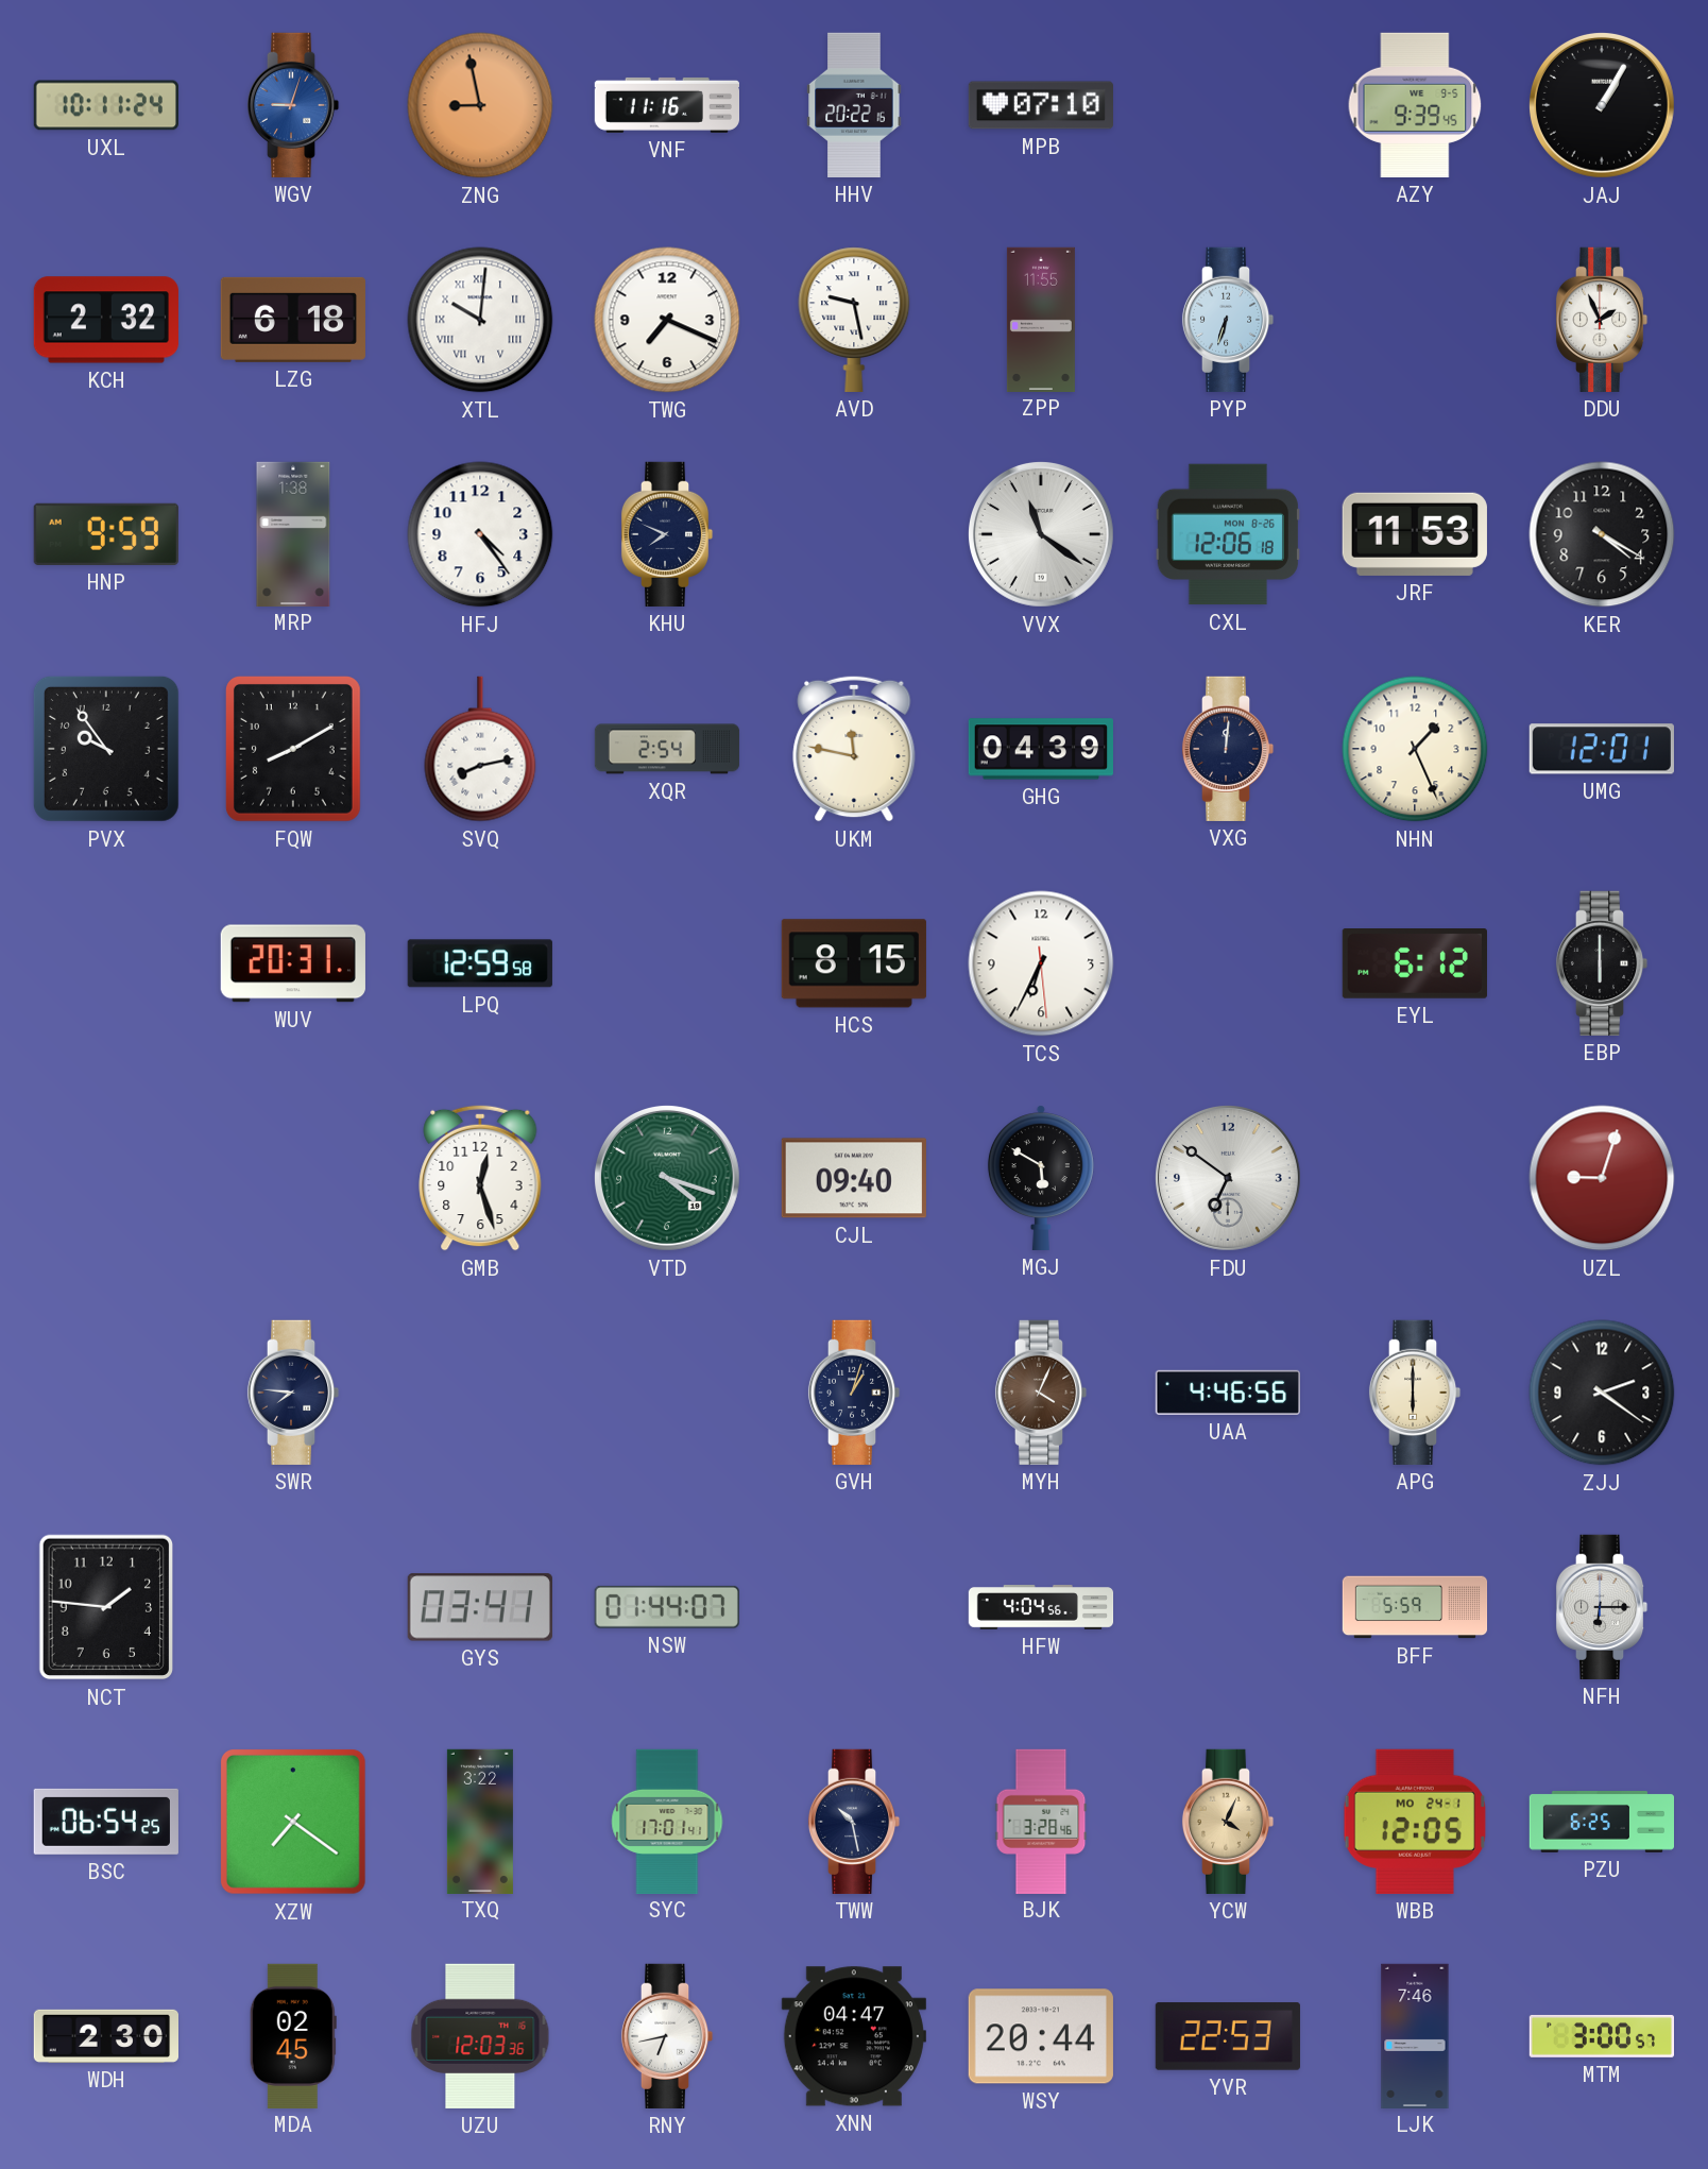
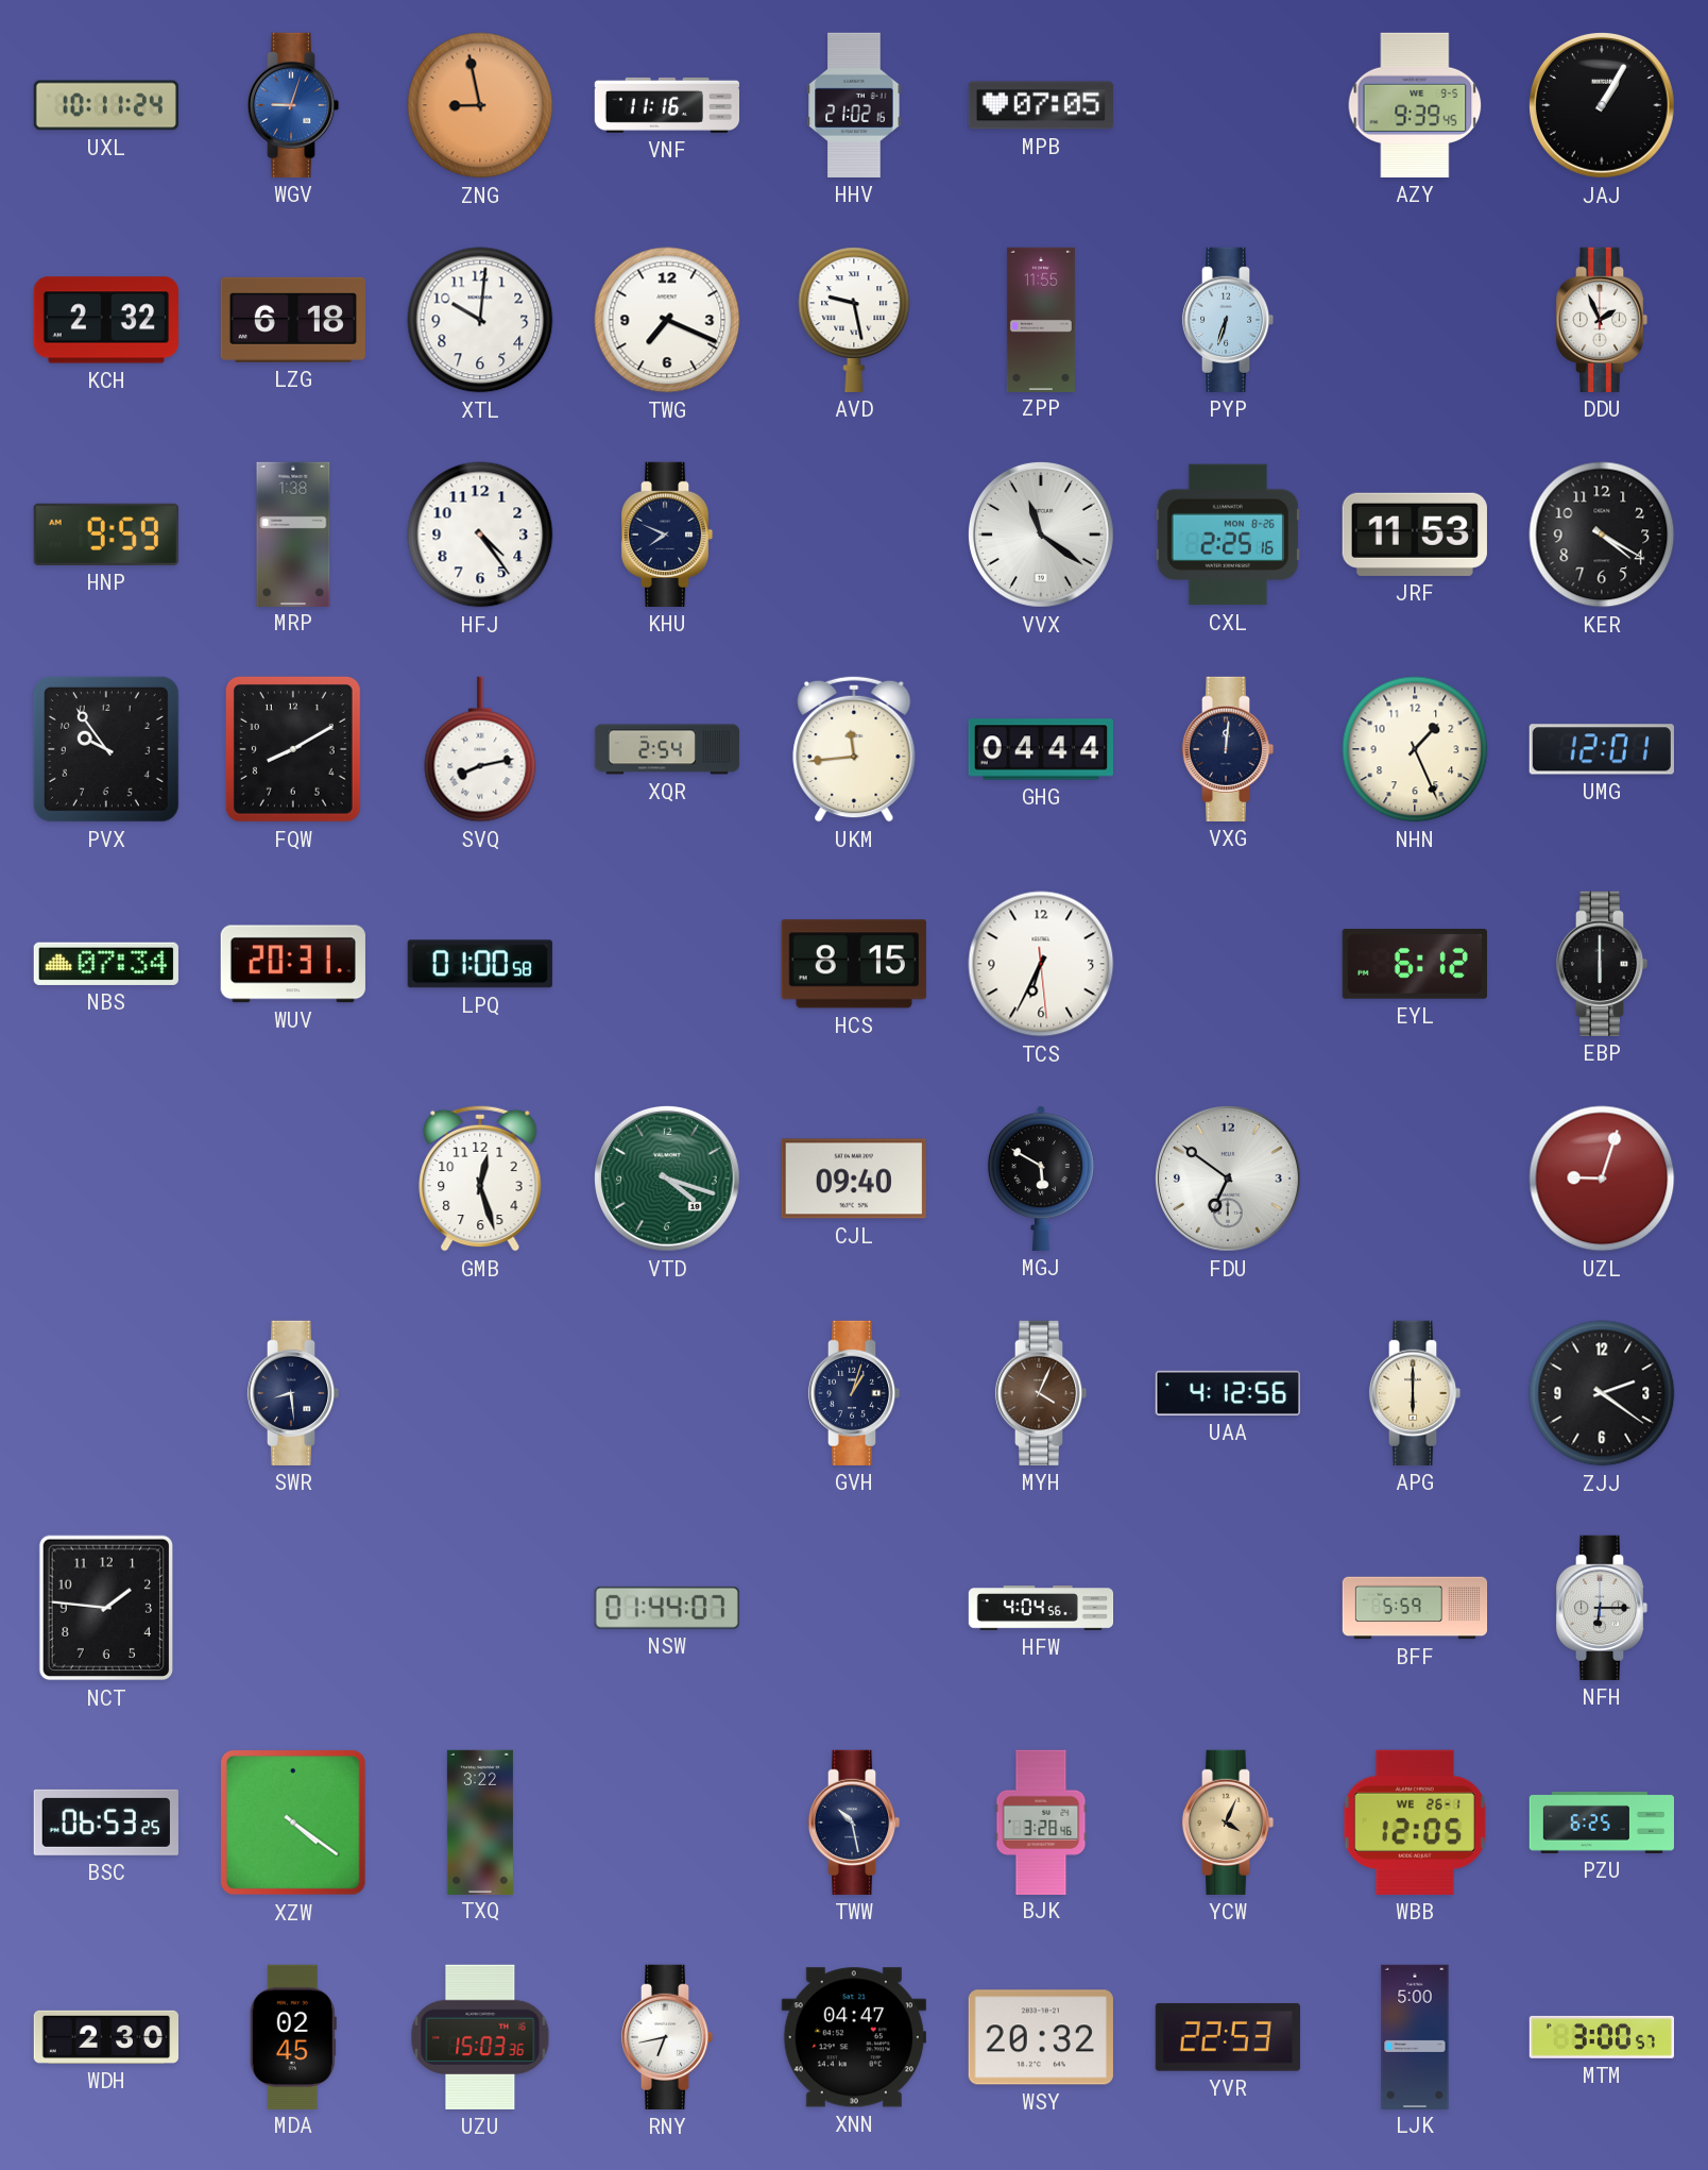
HHV: 20:22 -> 21:02 (854, 105)
MPB: 07:10 -> 07:05 (1040, 105)
XTL numerals: Roman -> Arabic (480, 320)
CXL: 12:06 -> 2:25 (1228, 535)
UKM: 11:47 -> 11:44 (854, 749)
GHG: 04:39 -> 04:44 (1040, 749)
NBS: none -> 07:34 (106, 964)
LPQ: 12:59 -> 01:00 (480, 964)
SWR: 7:46 -> 8:29 (293, 1393)
UAA: 4:46 -> 4:12 (1227, 1393)
GYS: 03:41 -> none (480, 1607)
BSC: 06:54 -> 06:53 (106, 1823)
XZW: 7:21 -> 4:21 (293, 1823)
SYC: 17:01 -> none (667, 1821)
WBB date: MO 24-1 -> WE 26-1 (1414, 1823)
UZU: 12:03 -> 15:03 (480, 2037)
WSY: 20:44 -> 20:32 (1041, 2037)
LJK: 7:46 -> 5:00 (1415, 2036)
